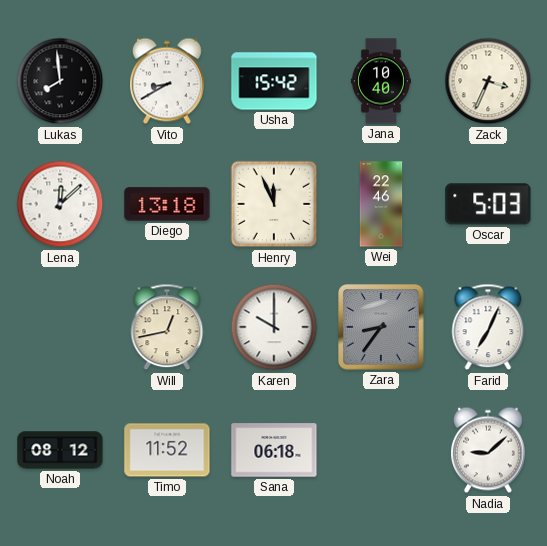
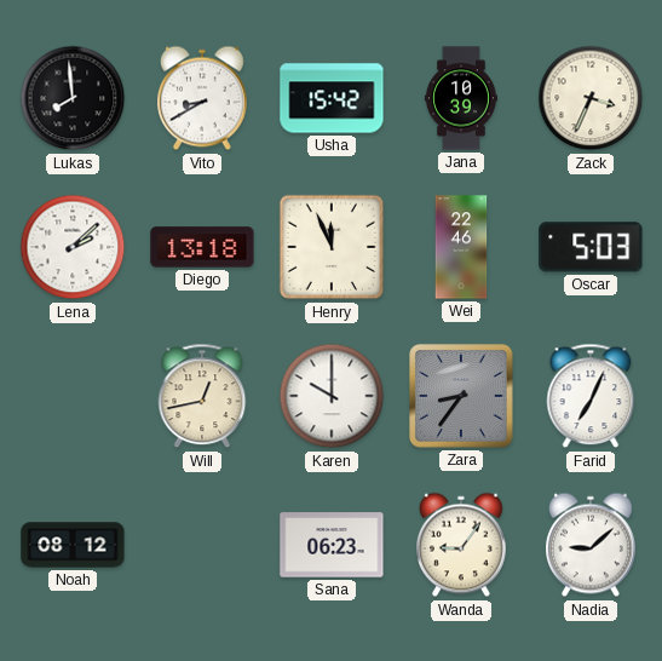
Jana: 10:40 -> 10:39 (461, 98)
Lena: 12:08 -> 2:08 (73, 247)
Timo: 11:52 -> none (167, 450)
Sana: 06:18 -> 06:23 (332, 545)
Wanda: none -> 9:06 (462, 545)
